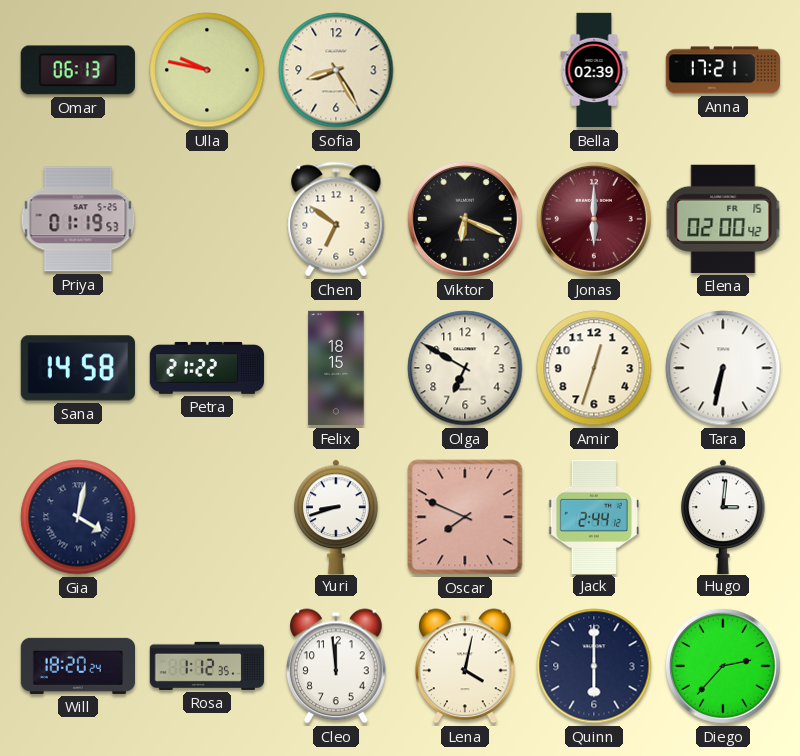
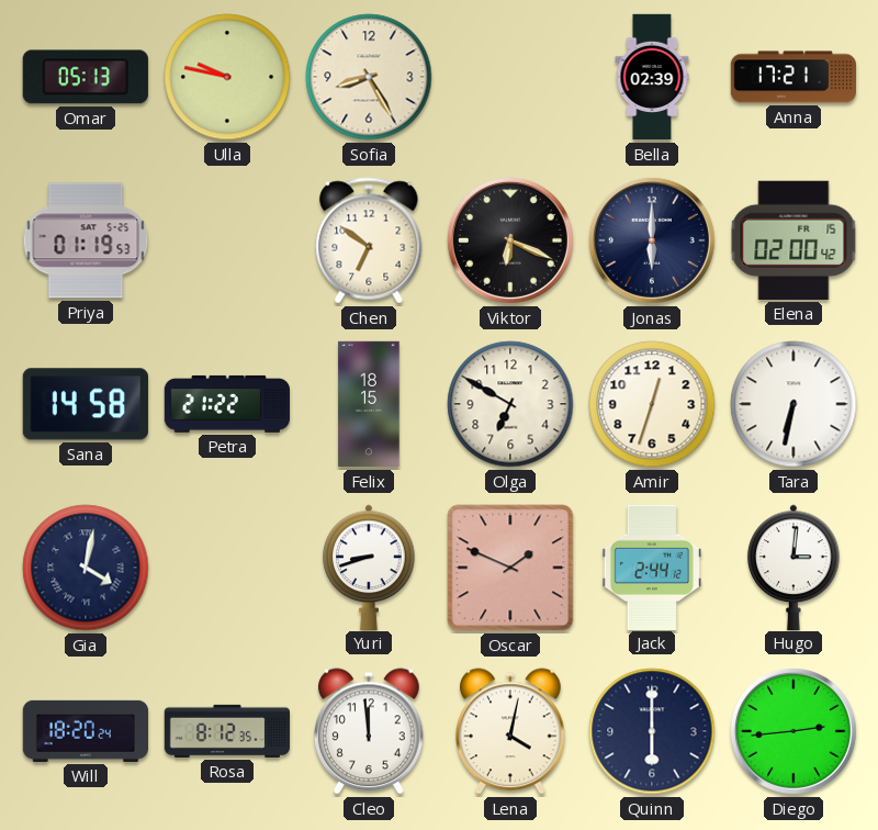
Omar: 06:13 -> 05:13 (86, 77)
Jonas dial: burgundy -> navy (652, 240)
Oscar: 7:49 -> 1:49 (510, 568)
Rosa: 1:12 -> 8:12 (226, 731)
Diego: 2:37 -> 2:44 (793, 731)
